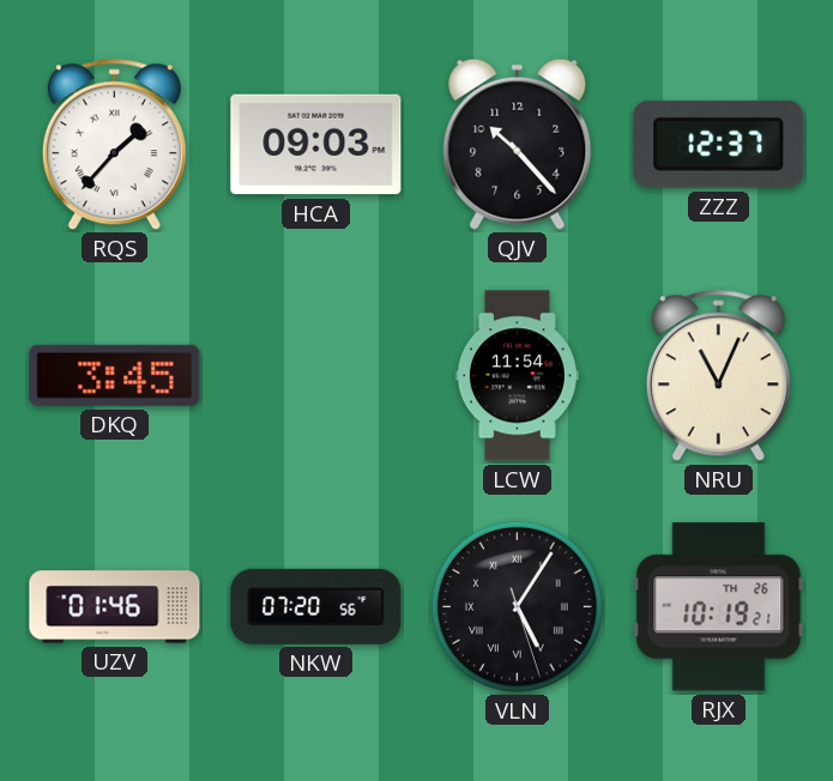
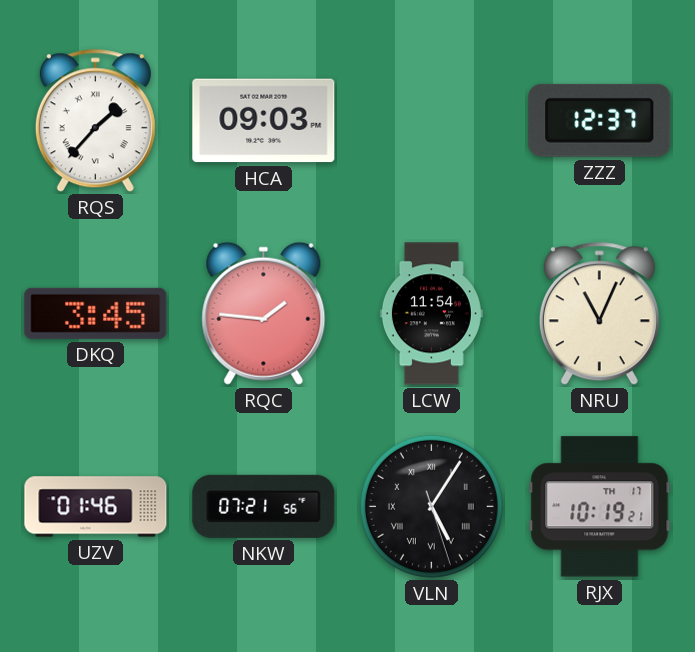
QJV: 10:23 -> none (518, 144)
RQC: none -> 1:46 (264, 313)
NKW: 07:20 -> 07:21 (264, 506)
RJX date: TH 26 -> TH 17 (600, 507)
